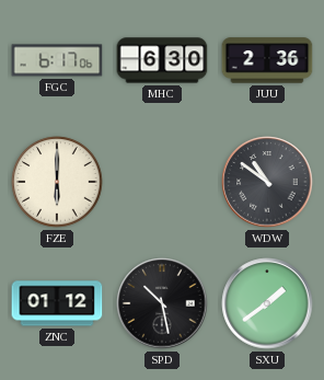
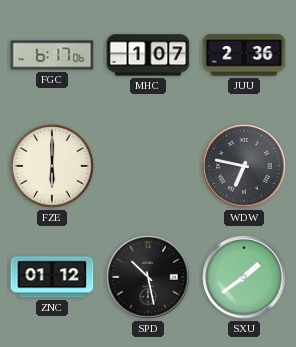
MHC: 6:30 -> 1:07 (148, 55)
WDW: 10:51 -> 6:47 (244, 166)
